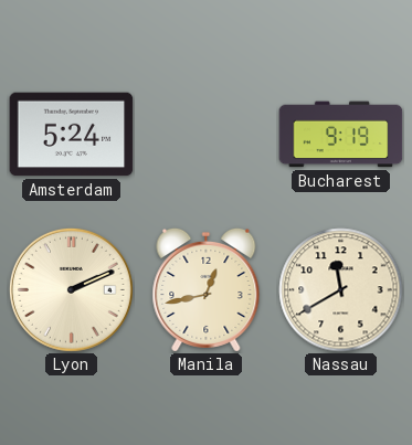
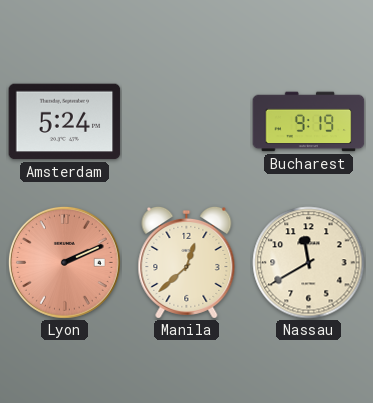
Lyon dial: cream -> salmon (64, 262)
Manila: 12:43 -> 12:38 (187, 262)
